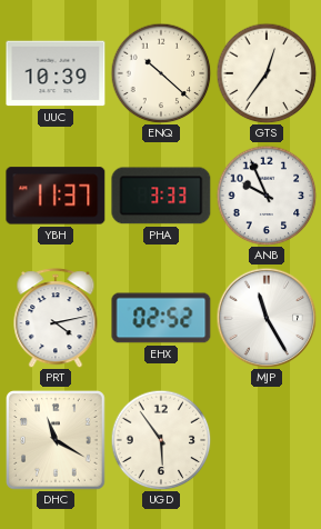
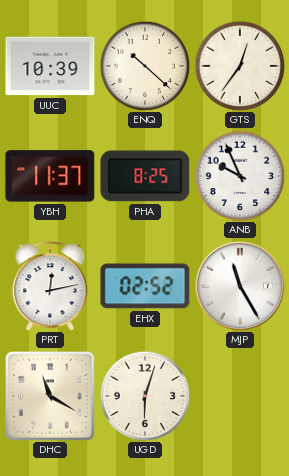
PHA: 3:33 -> 8:25 (145, 176)
PRT: 4:13 -> 12:13 (50, 286)
UGD: 5:54 -> 6:03 (145, 396)
